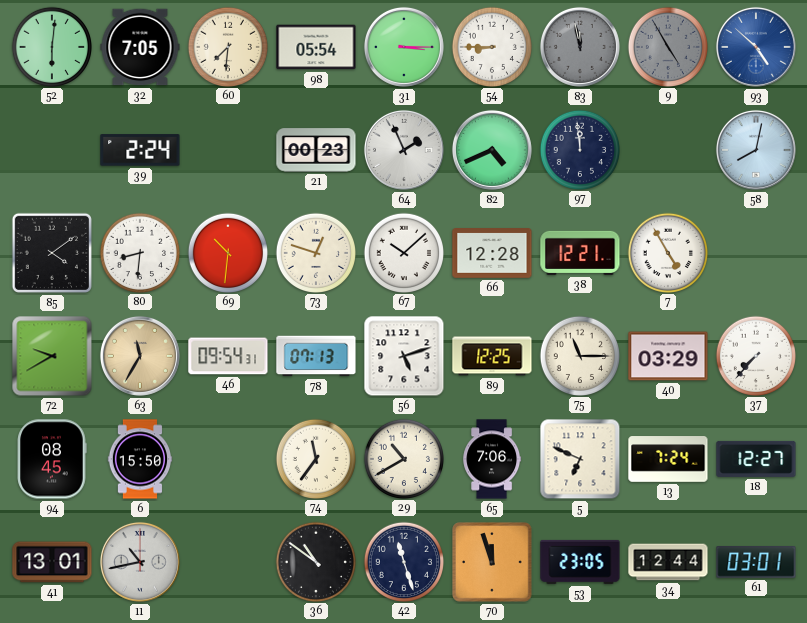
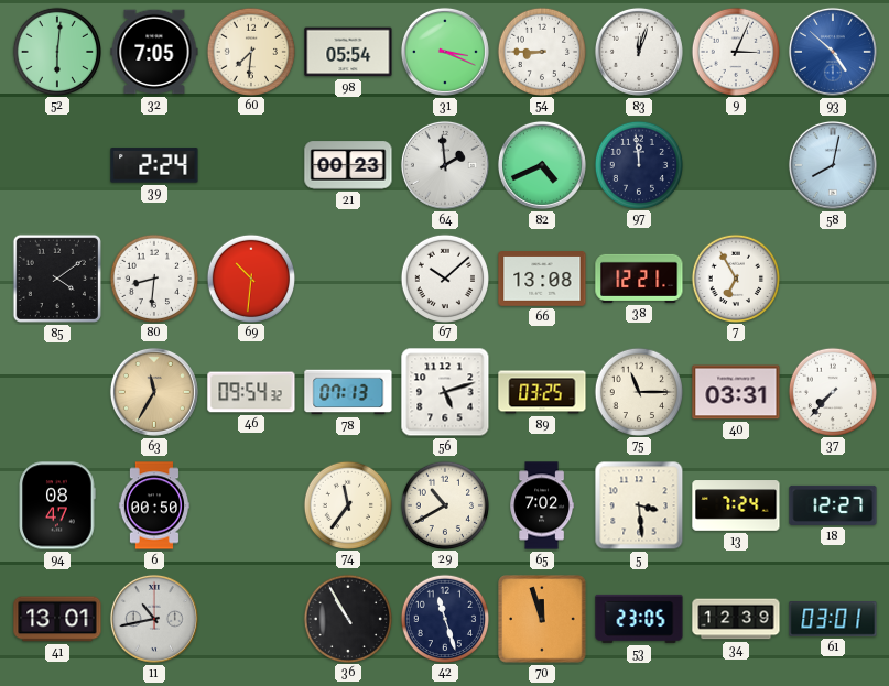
31: 3:15 -> 3:19 (445, 52)
83: 11:58 -> 12:03 (639, 52)
83 dial: grey -> white (639, 52)
9: 4:55 -> 3:04 (735, 51)
9 dial: grey -> white (735, 51)
64: 1:56 -> 1:59 (445, 165)
73: 12:48 -> none (315, 252)
66: 12:28 -> 13:08 (542, 279)
7: 4:55 -> 6:55 (735, 277)
72: 9:40 -> none (52, 356)
46: 09:54:31 -> 09:54:32 (251, 392)
89: 12:25 -> 03:25 (542, 392)
40: 03:29 -> 03:31 (736, 392)
94: 08:45 -> 08:47 (57, 505)
6: 15:50 -> 00:50 (153, 505)
65: 7:06 -> 7:02 (542, 505)
5: 6:49 -> 3:29 (639, 505)
36: 10:51 -> 10:55 (347, 618)
34: 12:44 -> 12:39 (736, 619)
